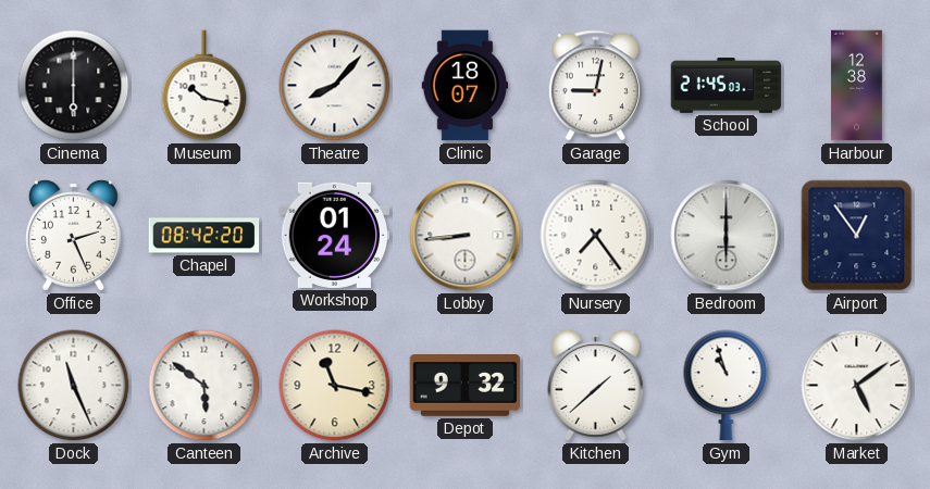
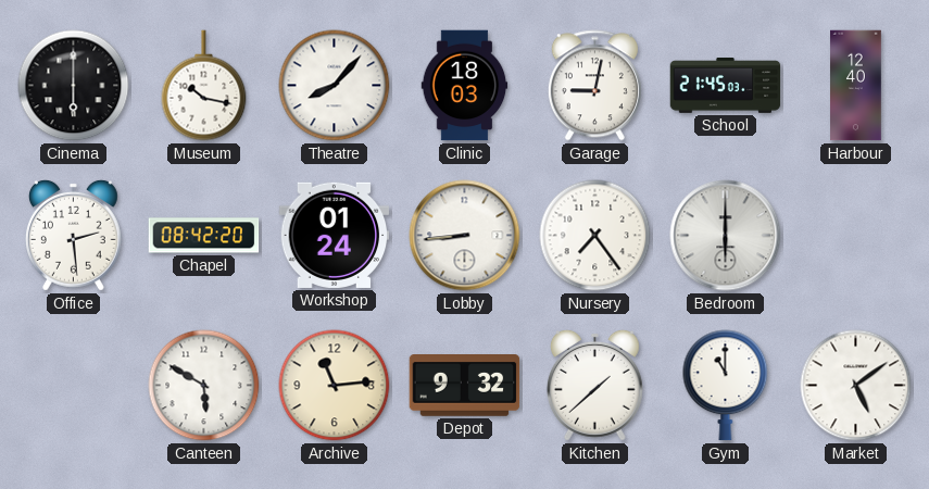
Clinic: 18:07 -> 18:03 (465, 86)
Harbour: 12:38 -> 12:40 (856, 86)
Office: 2:26 -> 2:29 (73, 235)
Airport: 12:54 -> none (857, 236)
Dock: 11:26 -> none (74, 386)
Canteen: 5:51 -> 5:50 (204, 386)
Archive: 11:17 -> 11:14 (335, 386)
Gym: 10:57 -> 11:00 (726, 386)
